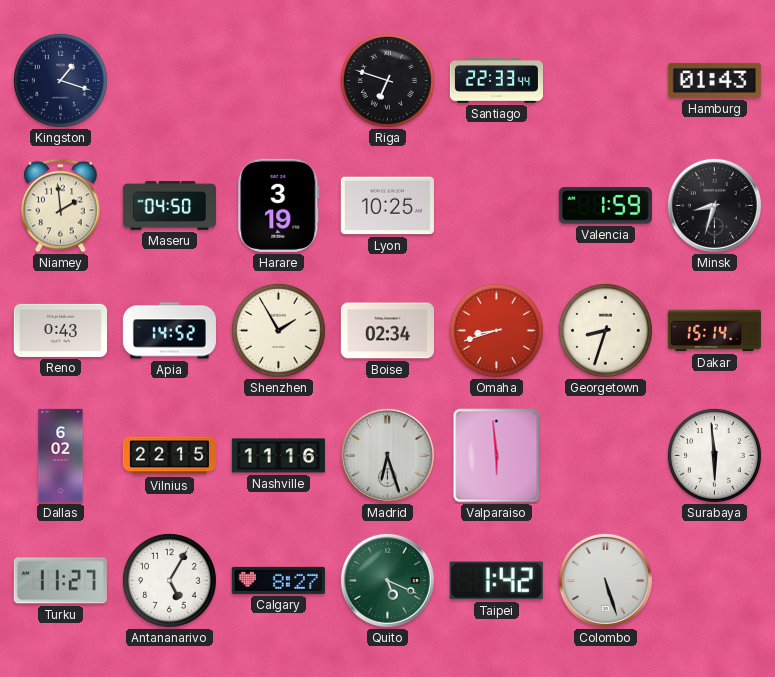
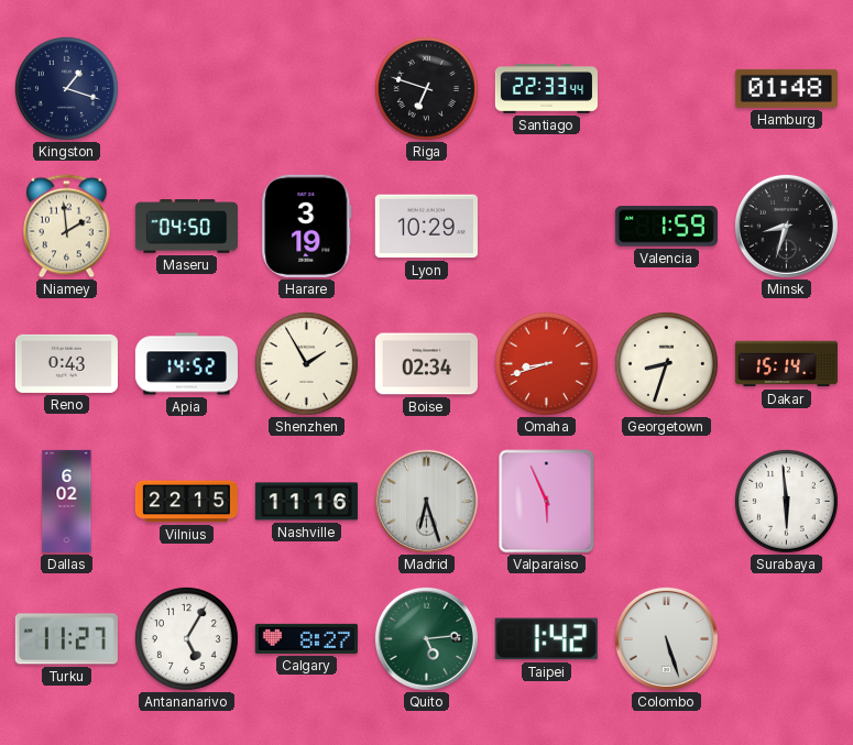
Hamburg: 01:43 -> 01:48 (786, 88)
Lyon: 10:25 -> 10:29 (426, 227)
Valparaiso: 5:59 -> 5:56 (547, 502)
Quito: 5:19 -> 5:14 (426, 638)
